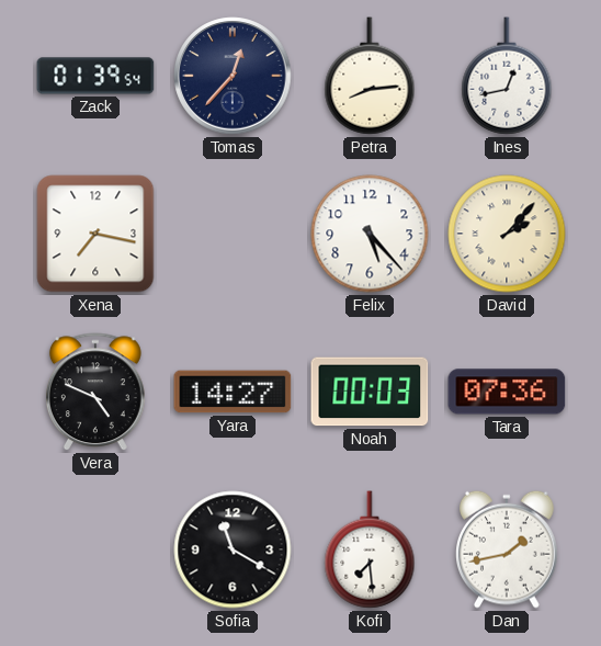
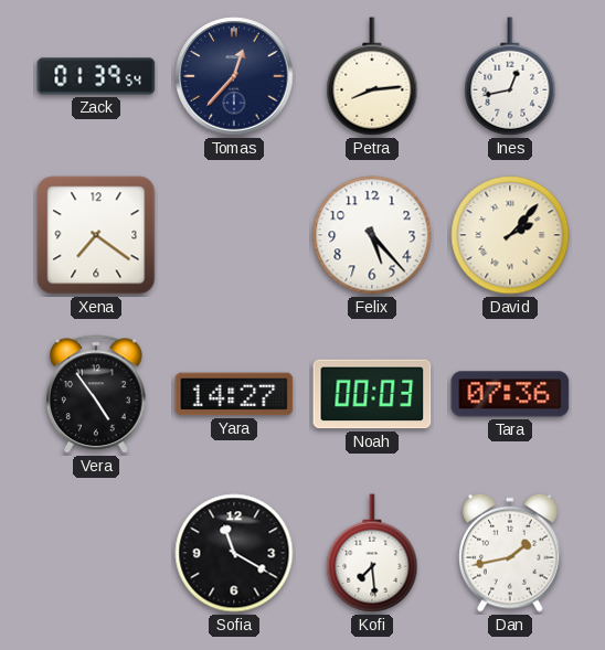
Xena: 7:17 -> 7:21 (96, 235)
Vera: 4:49 -> 4:54 (96, 395)
